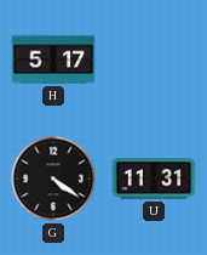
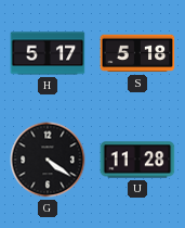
S: none -> 5:18 (137, 53)
U: 11:31 -> 11:28 (137, 160)
